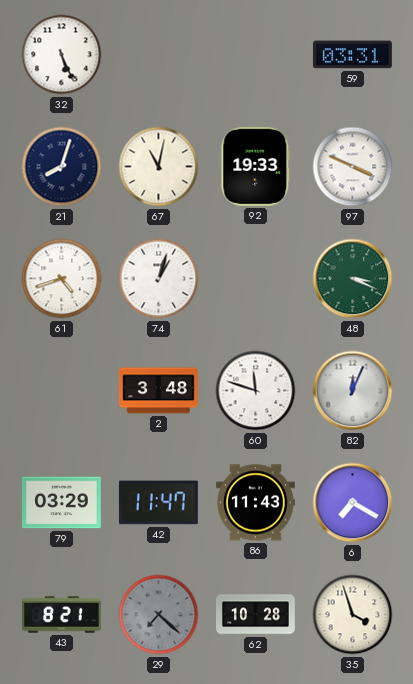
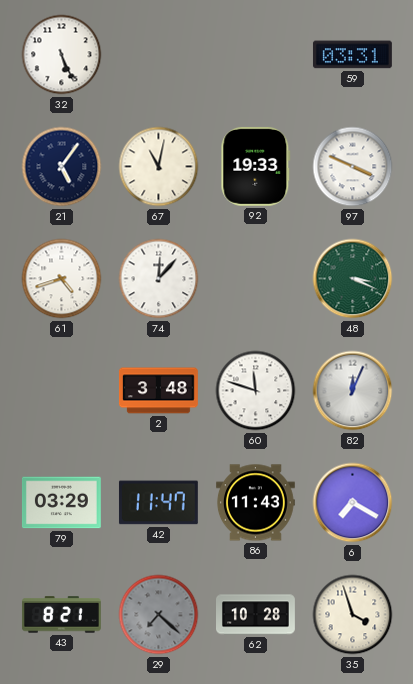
21: 8:03 -> 5:06 (62, 167)
74: 1:03 -> 12:07 (159, 279)
